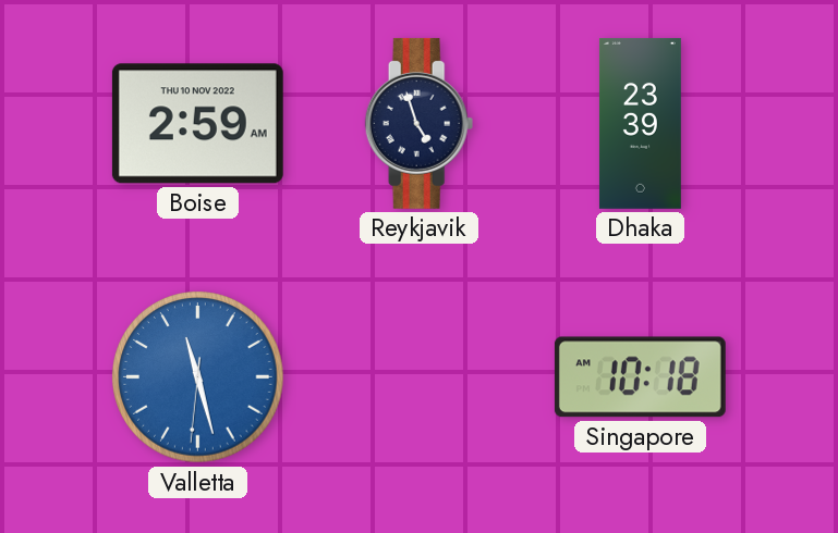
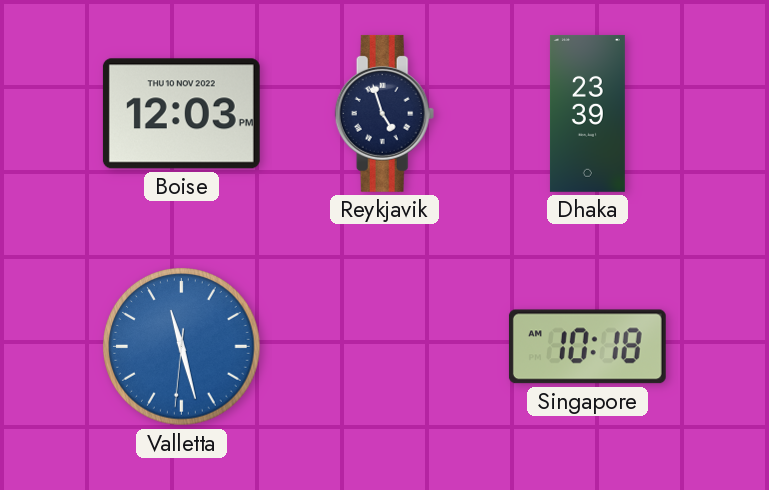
Boise: 2:59 -> 12:03 (181, 114)
